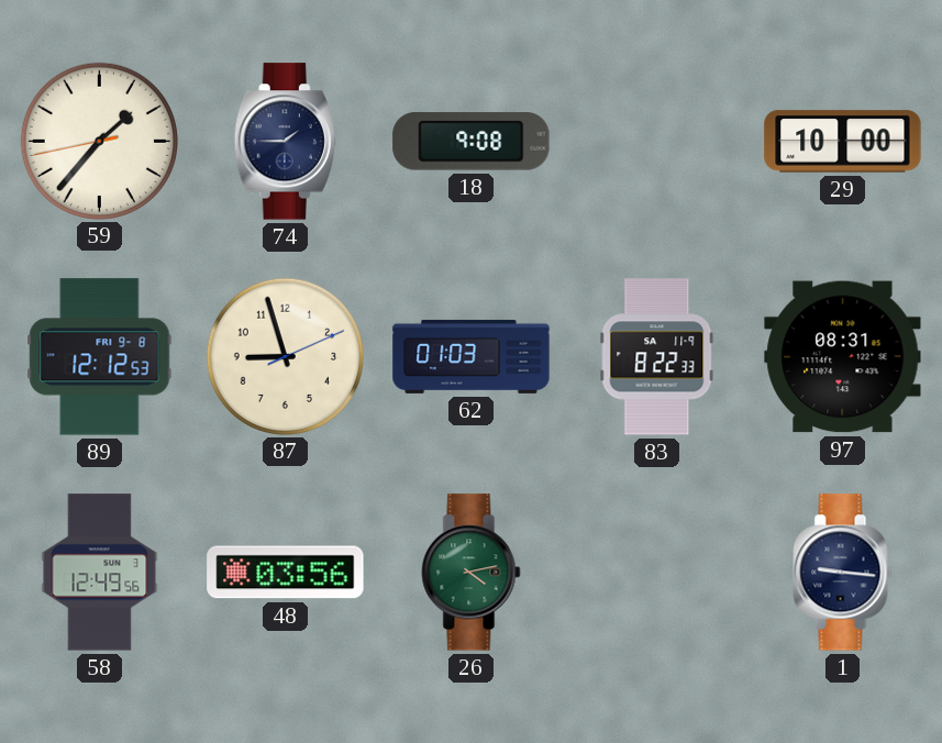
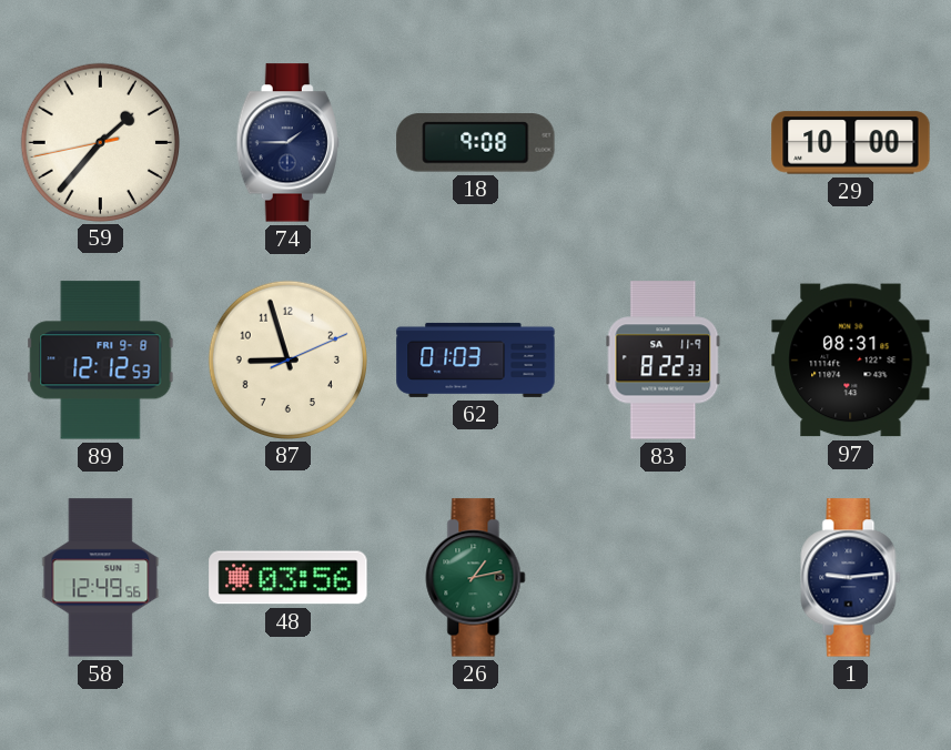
26: 4:13 -> 1:13 (476, 578)
1: 9:16 -> 9:14 (851, 578)
